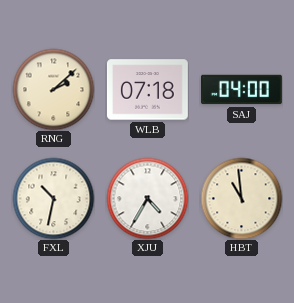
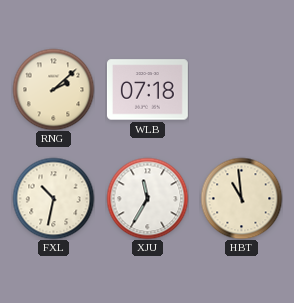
SAJ: 04:00 -> none (242, 90)
XJU: 4:35 -> 11:35 (147, 198)
